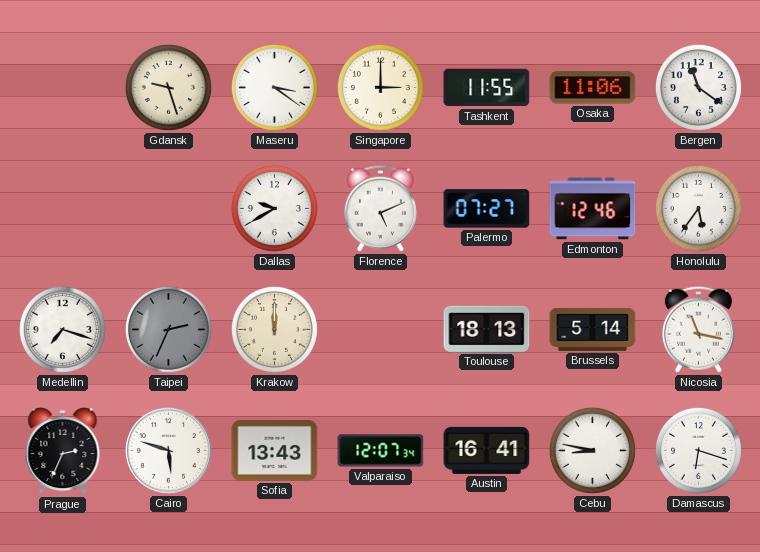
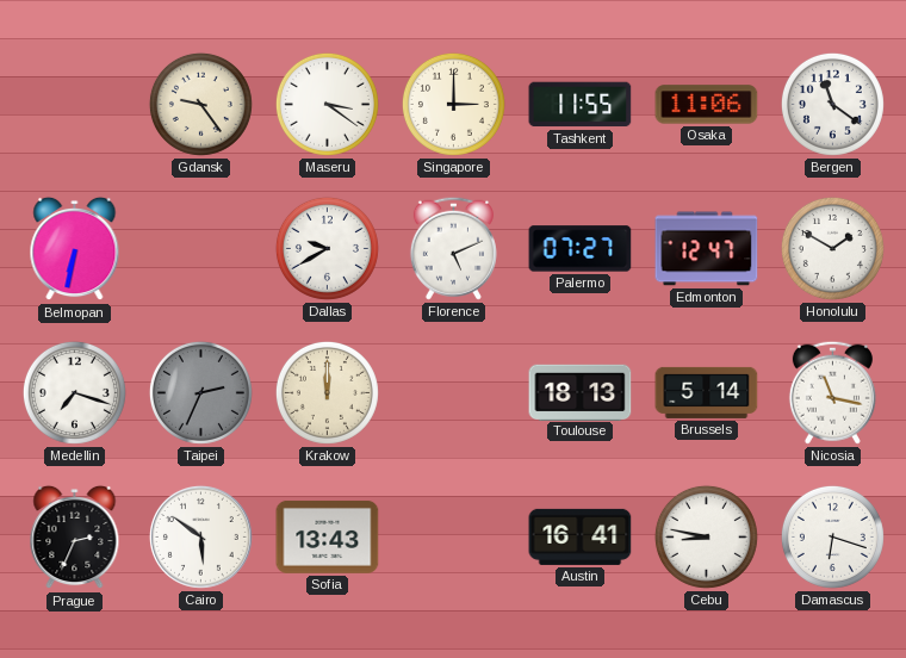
Gdansk: 9:27 -> 9:24 (200, 104)
Belmopan: none -> 6:32 (75, 249)
Edmonton: 12:46 -> 12:47 (707, 249)
Honolulu: 5:36 -> 1:50 (832, 248)
Cairo: 5:48 -> 5:51 (200, 536)
Valparaiso: 12:07 -> none (381, 451)
